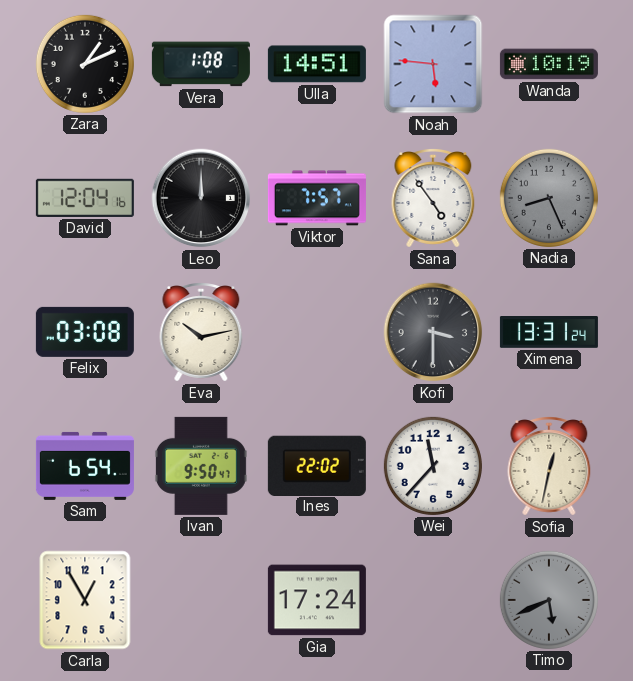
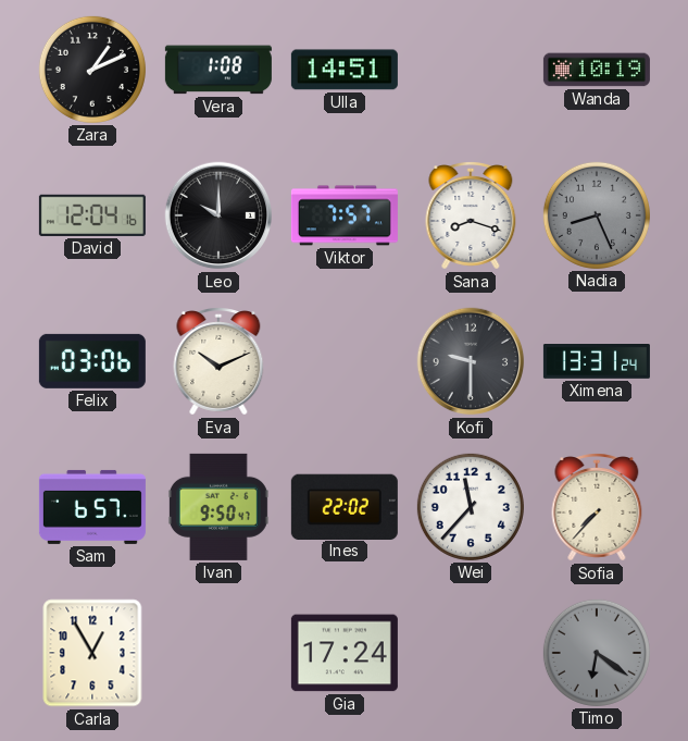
Noah: 5:46 -> none (433, 64)
Leo: 12:00 -> 10:00 (218, 215)
Sana: 4:54 -> 8:18 (471, 217)
Felix: 03:08 -> 03:06 (92, 361)
Eva: 10:13 -> 10:11 (218, 362)
Kofi: 3:30 -> 9:30 (471, 361)
Sam: 6:54 -> 6:57 (92, 507)
Sofia: 12:32 -> 7:37 (597, 508)
Timo: 5:41 -> 6:21 (597, 653)
